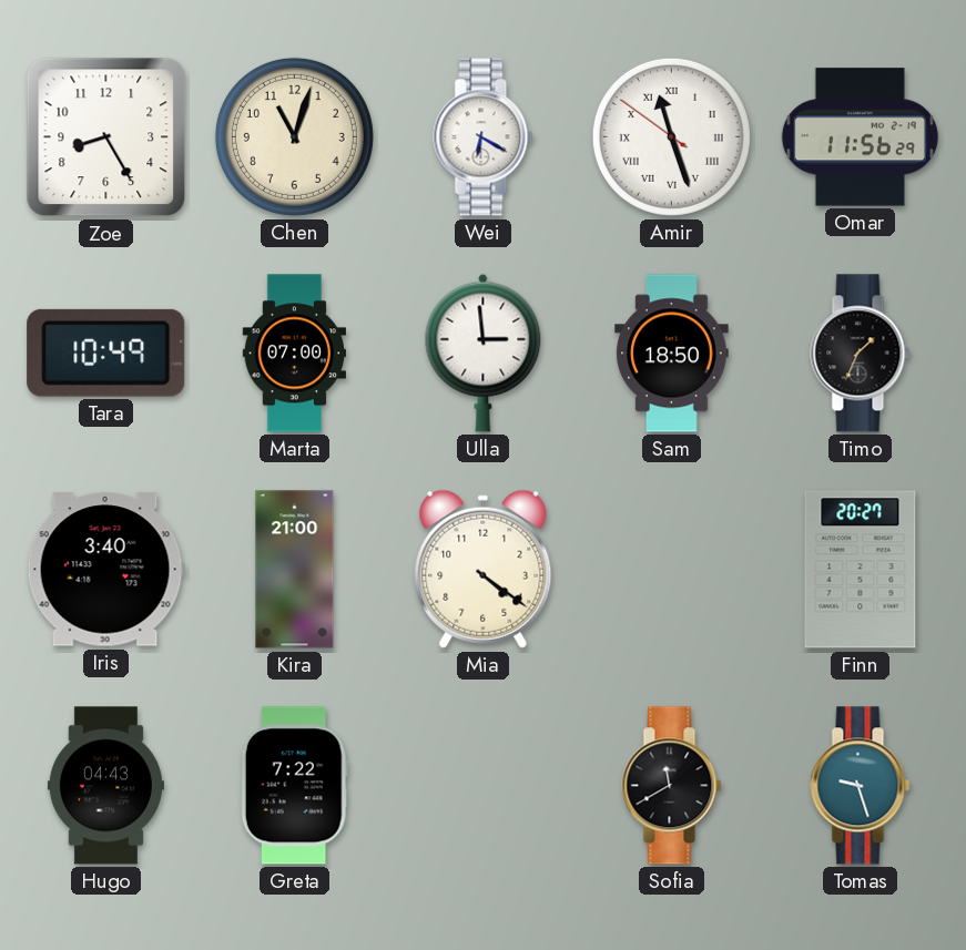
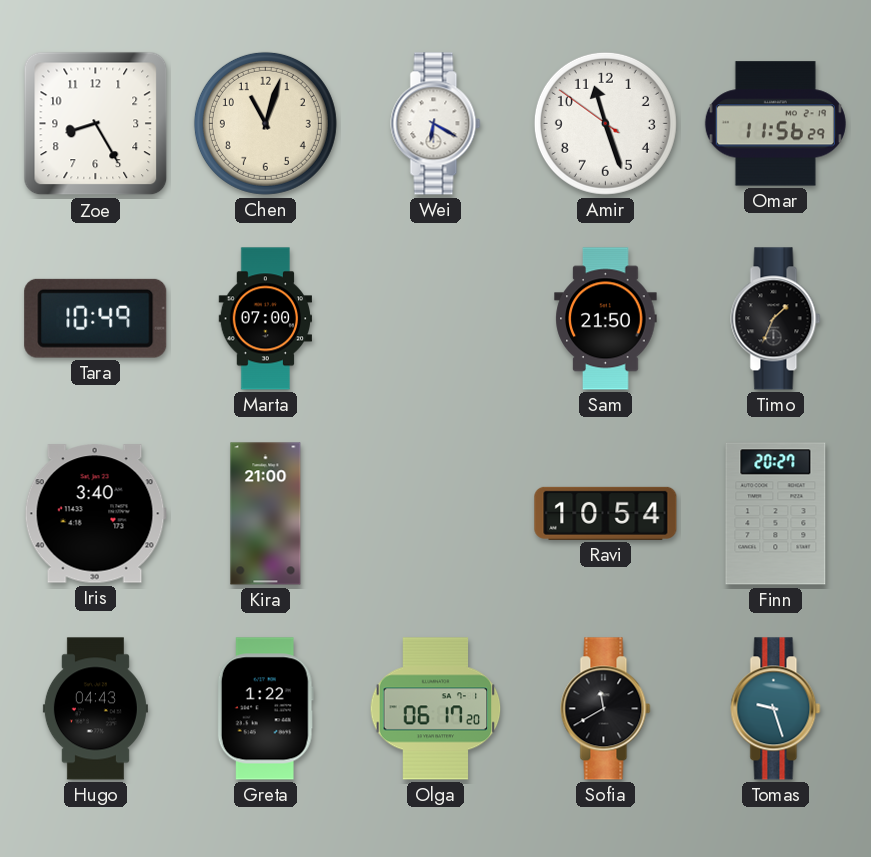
Amir numerals: Roman -> Arabic (605, 123)
Ulla: 2:59 -> none (484, 353)
Sam: 18:50 -> 21:50 (606, 319)
Mia: 4:21 -> none (484, 569)
Ravi: none -> 10:54 (606, 513)
Greta: 7:22 -> 1:22 (265, 709)
Olga: none -> 06:17 (436, 709)
